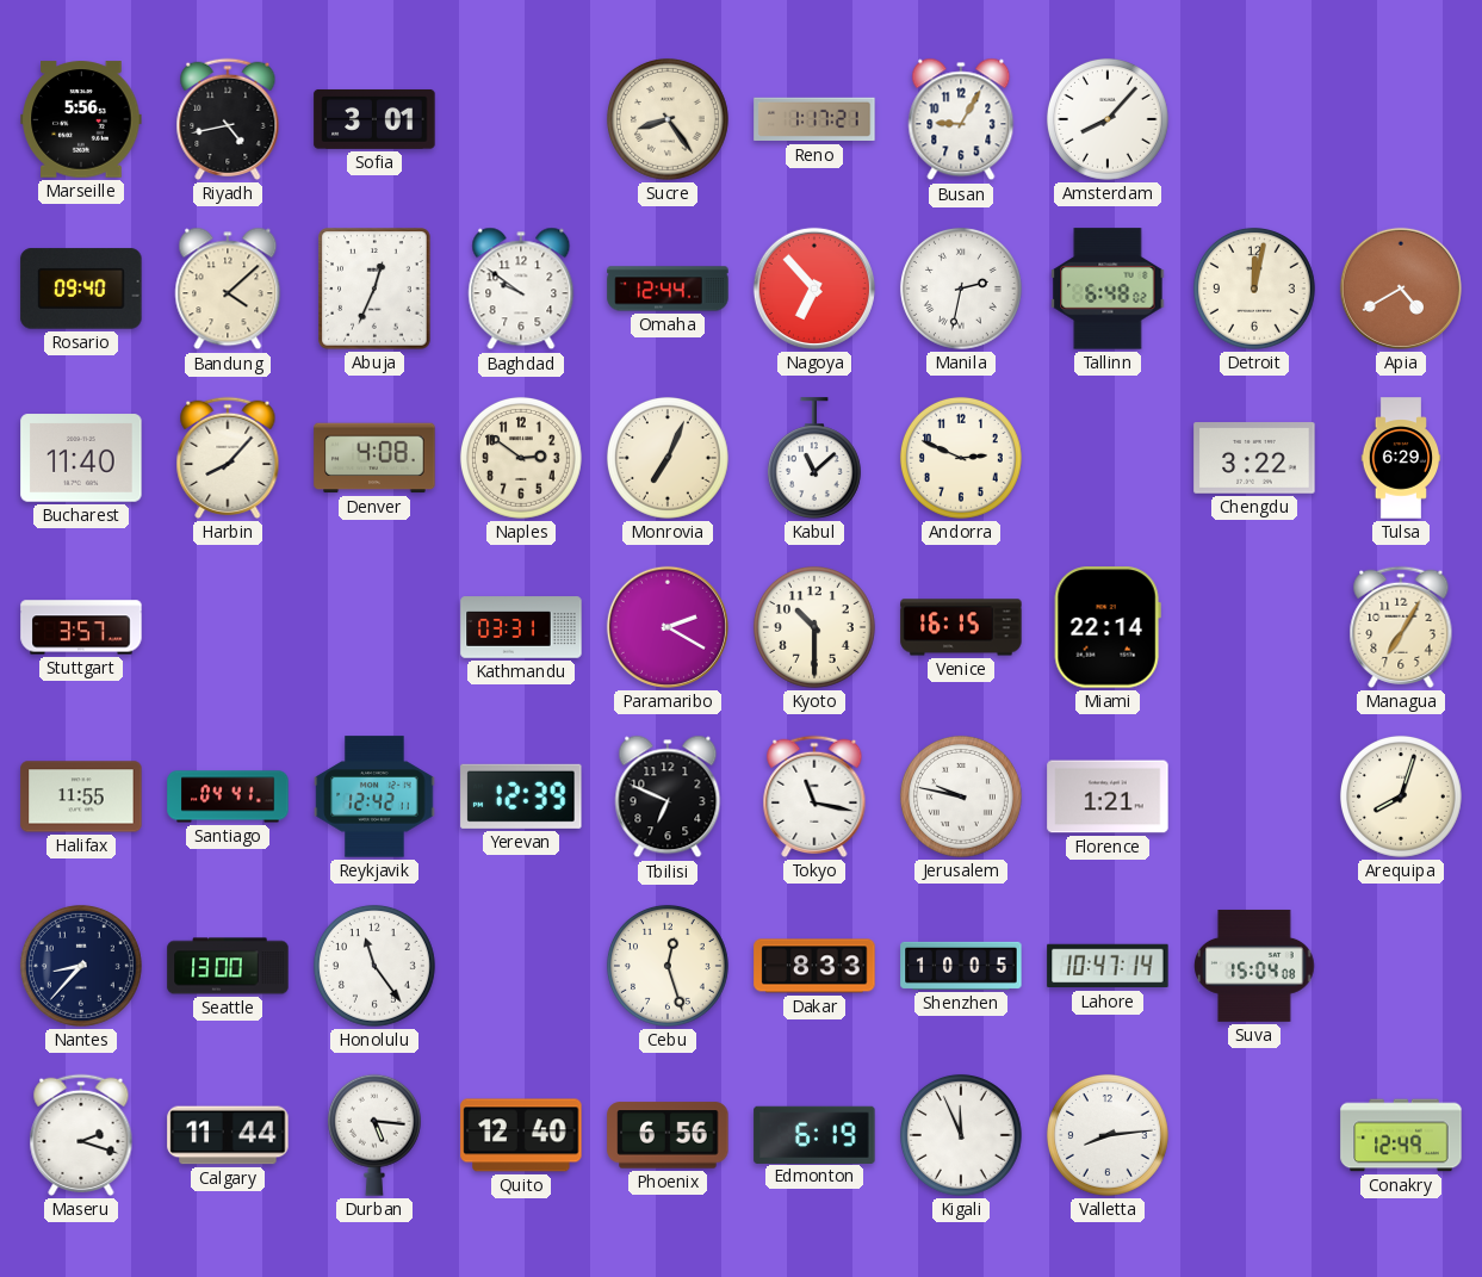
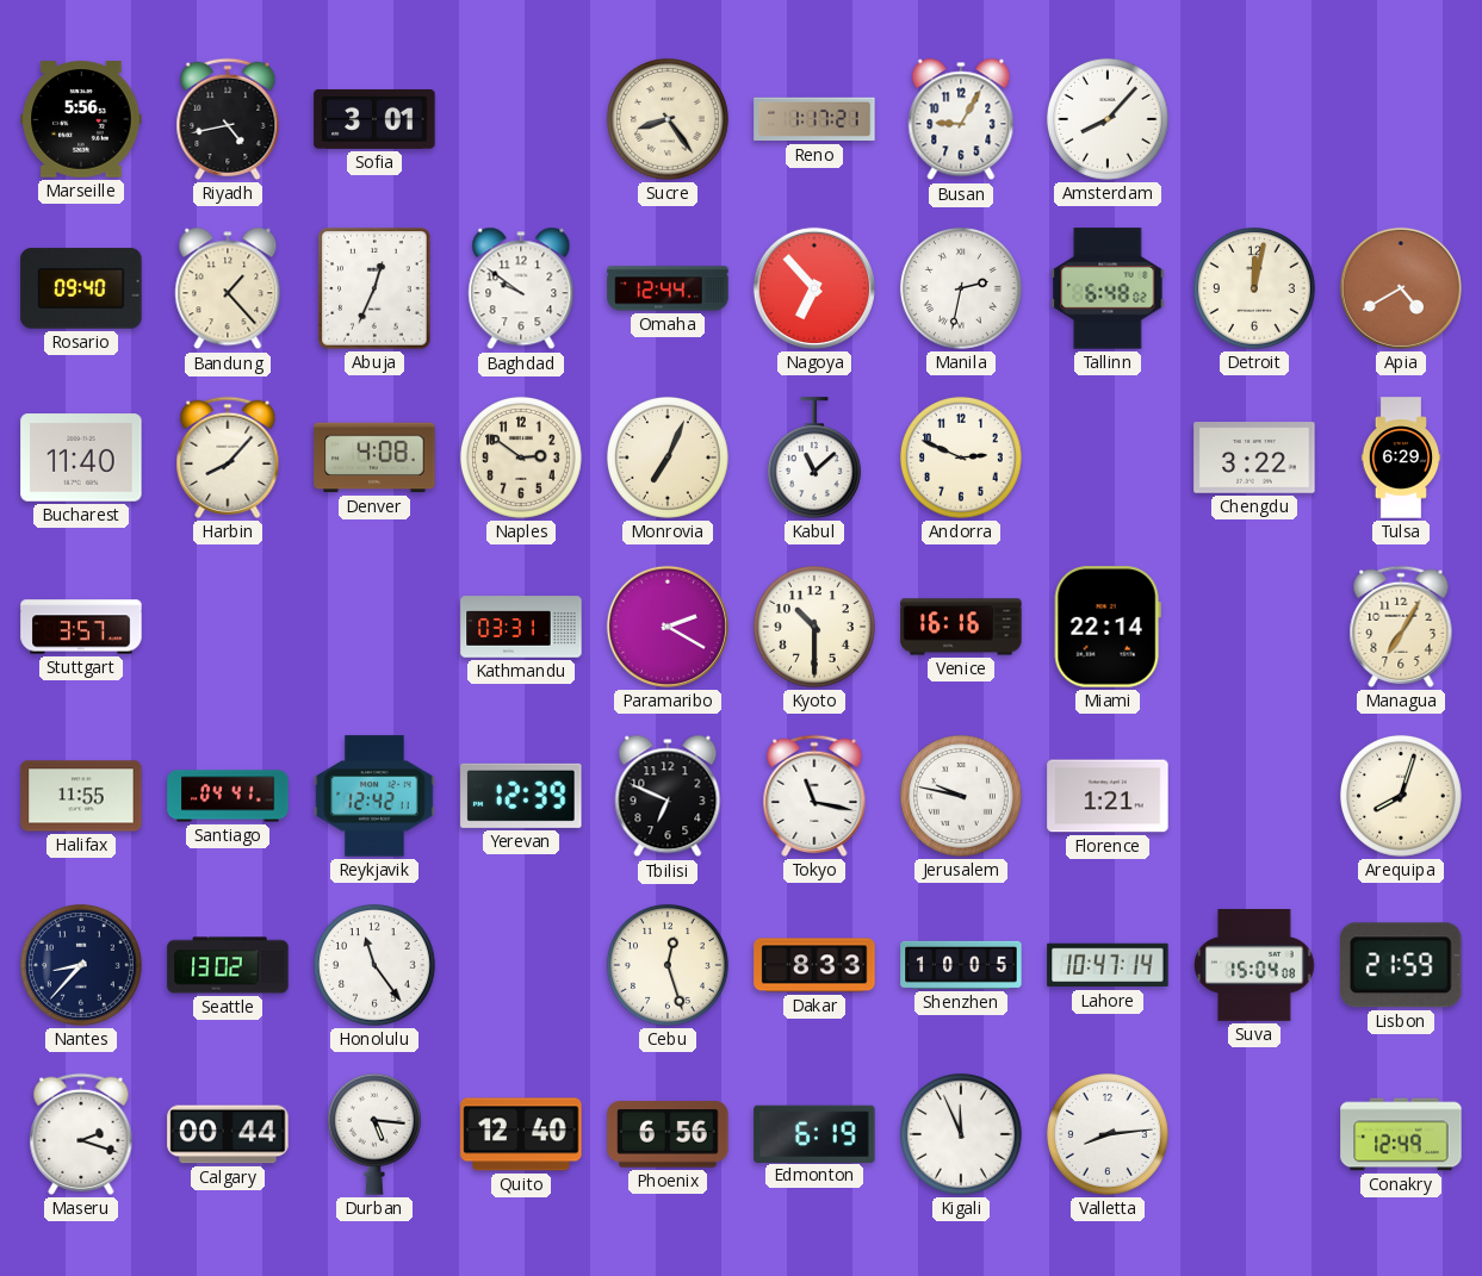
Bandung: 4:08 -> 1:23 (228, 288)
Venice: 16:15 -> 16:16 (961, 627)
Seattle: 13:00 -> 13:02 (228, 965)
Lisbon: none -> 21:59 (1402, 965)
Calgary: 11:44 -> 00:44 (228, 1134)
